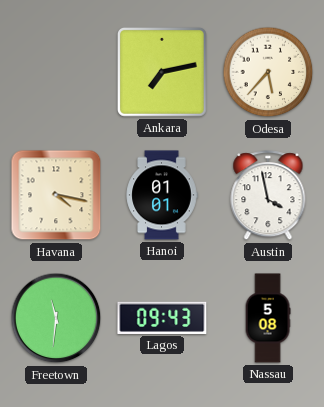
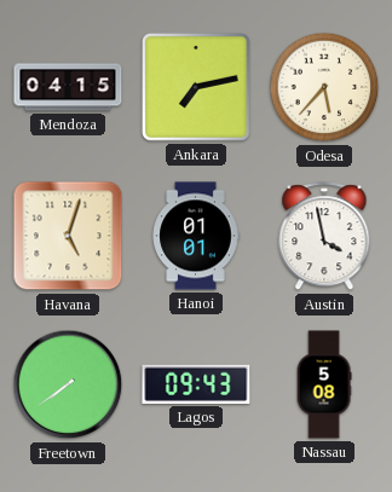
Mendoza: none -> 04:15 (68, 87)
Havana: 4:17 -> 5:03 (68, 236)
Freetown: 11:31 -> 7:39 (68, 384)
